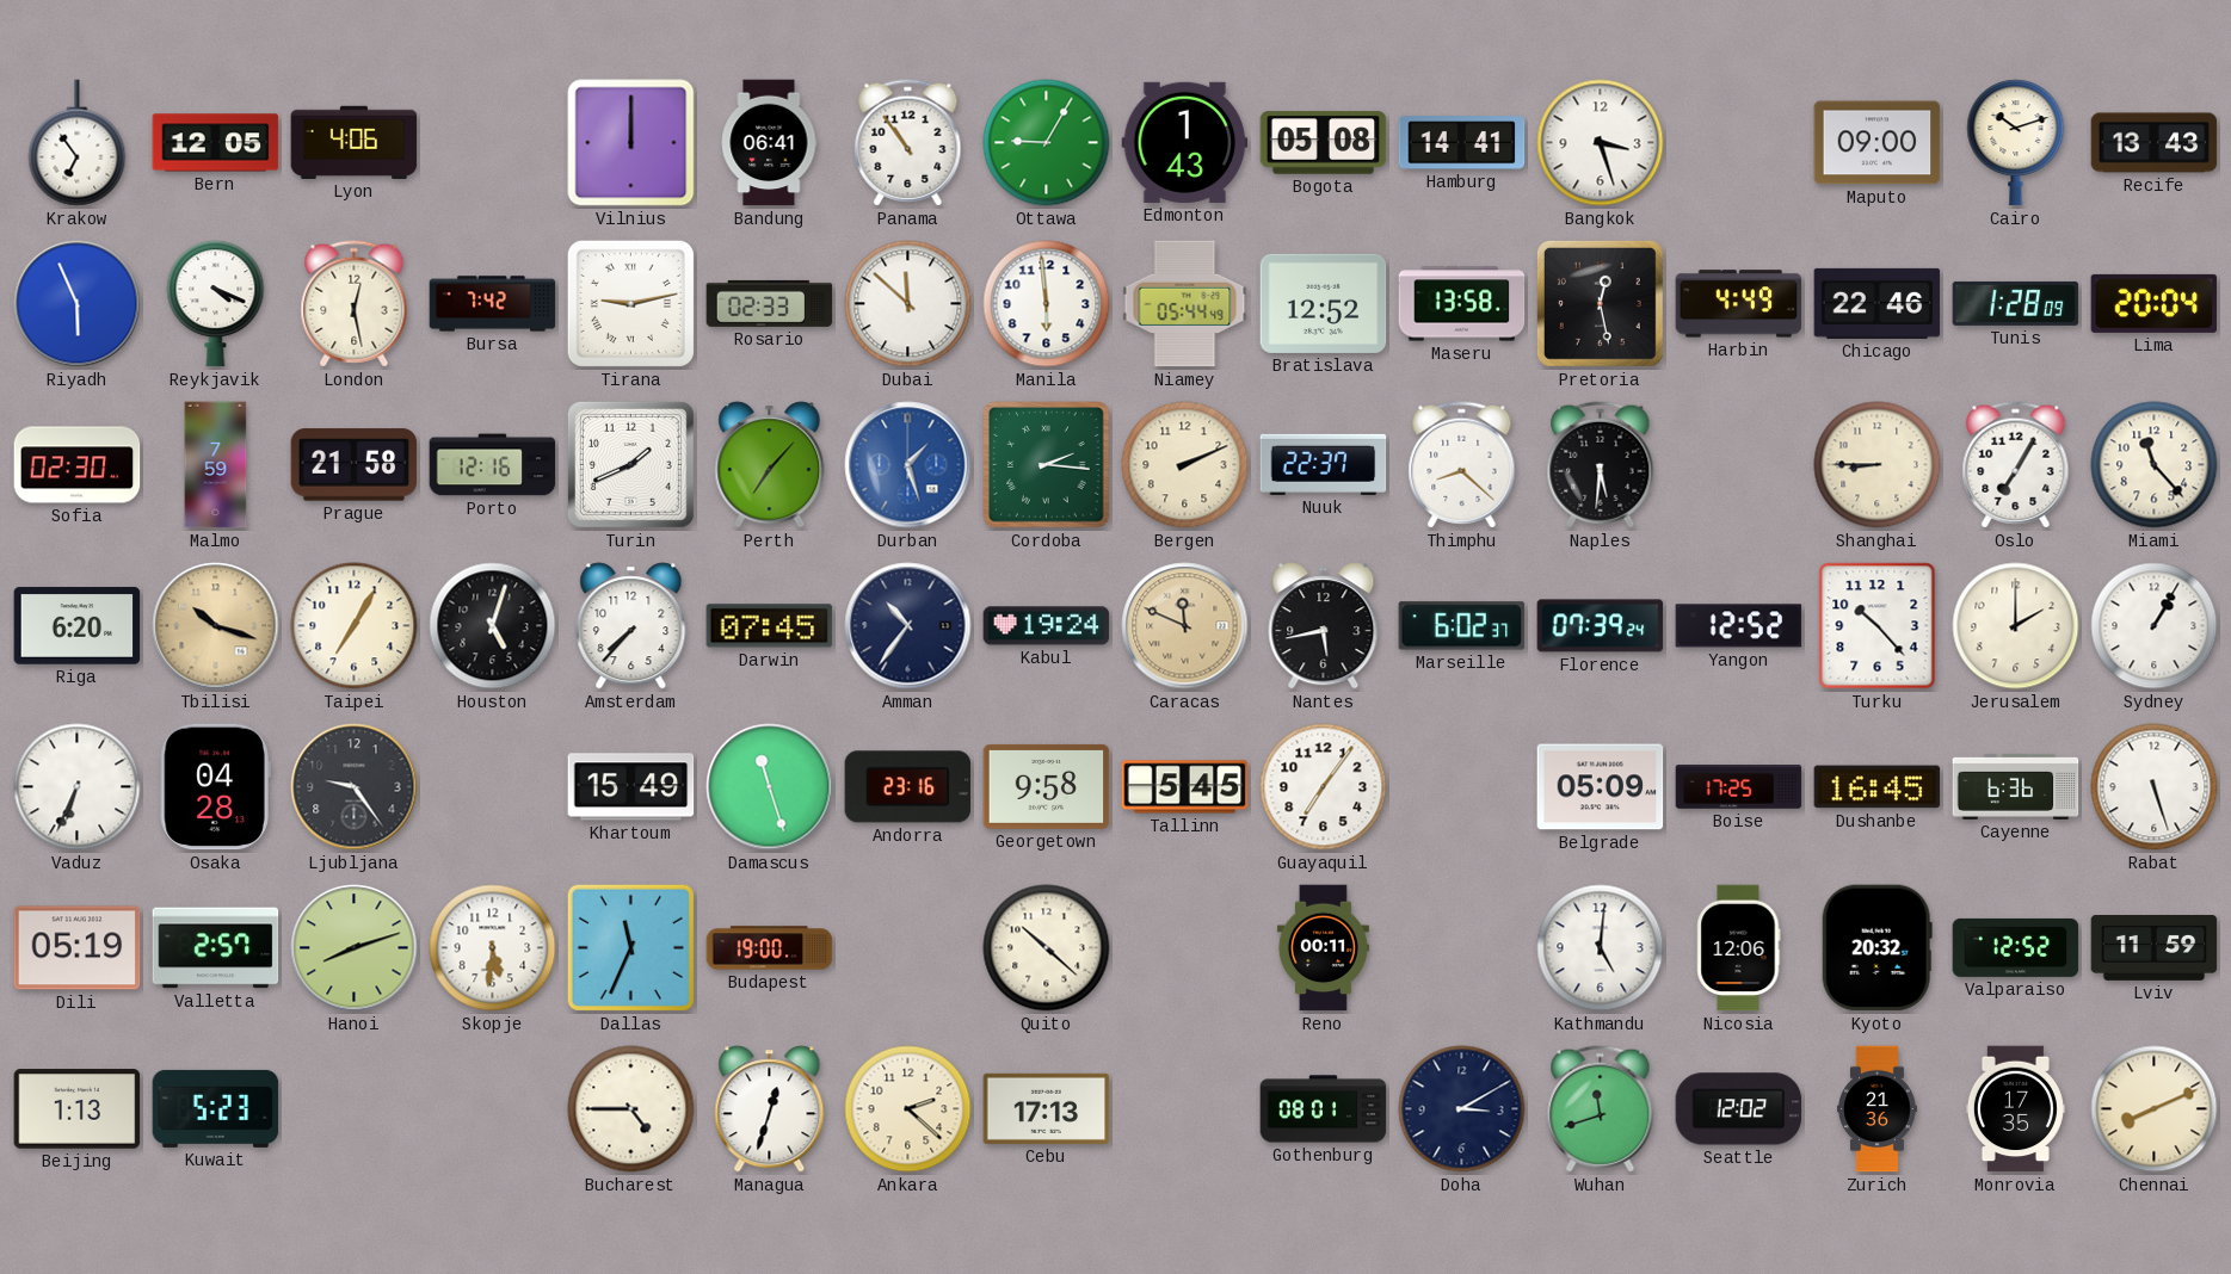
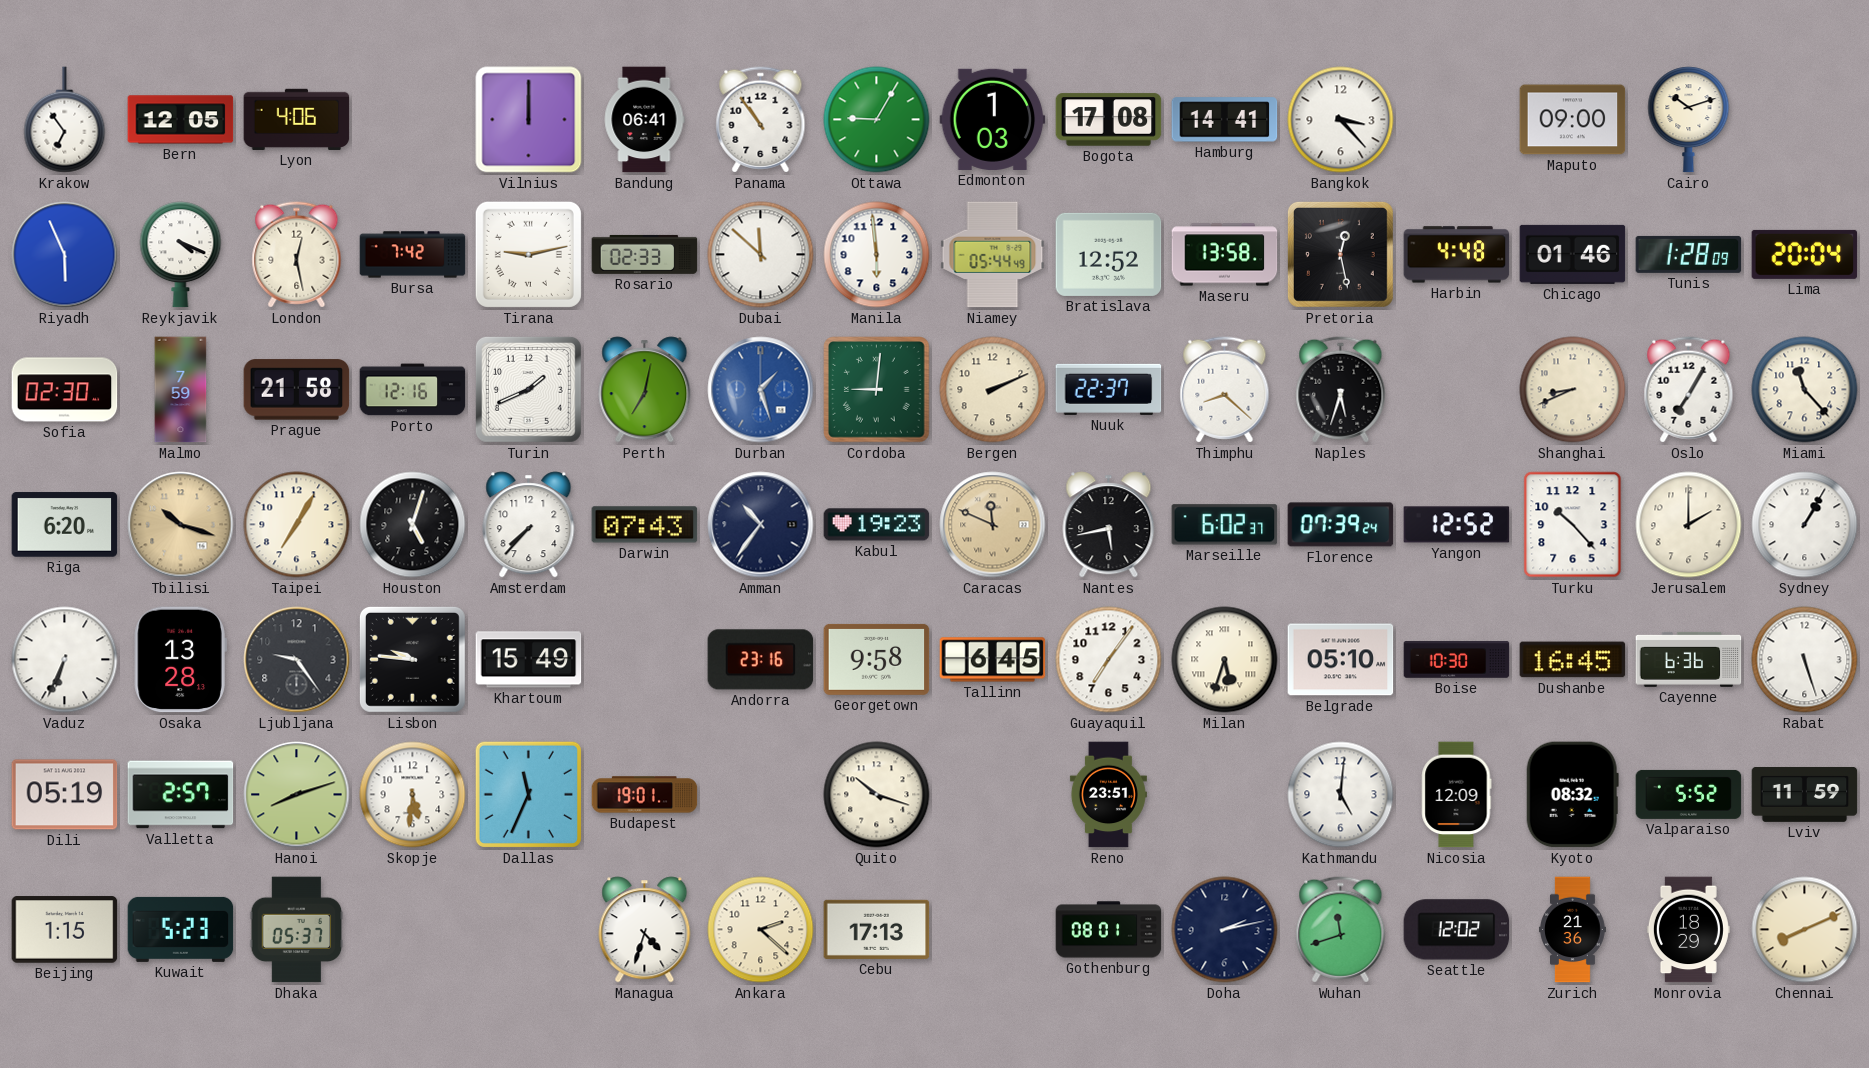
Edmonton: 1:43 -> 1:03 (993, 119)
Bogota: 05:08 -> 17:08 (1109, 120)
Bangkok: 3:27 -> 3:23 (1341, 120)
Recife: 13:43 -> none (2155, 143)
Harbin: 4:49 -> 4:48 (1457, 255)
Chicago: 22:46 -> 01:46 (1573, 254)
Perth: 7:07 -> 7:02 (645, 390)
Cordoba: 2:16 -> 9:01 (877, 390)
Naples: 5:31 -> 5:33 (1341, 390)
Shanghai: 8:45 -> 8:41 (1573, 390)
Darwin: 07:45 -> 07:43 (645, 525)
Kabul: 19:24 -> 19:23 (877, 525)
Osaka: 04:28 -> 13:28 (180, 660)
Lisbon: none -> 9:46 (412, 659)
Damascus: 11:27 -> none (770, 787)
Tallinn: 5:45 -> 6:45 (993, 660)
Milan: none -> 5:33 (1225, 660)
Belgrade: 05:09 -> 05:10 (1341, 660)
Boise: 17:25 -> 10:30 (1457, 660)
Budapest: 19:00 -> 19:01 (645, 795)
Quito: 10:22 -> 10:18 (877, 795)
Reno: 00:11 -> 23:51 (1108, 795)
Nicosia: 12:06 -> 12:09 (1457, 795)
Kyoto: 20:32 -> 08:32 (1572, 795)
Valparaiso: 12:52 -> 5:52 (1689, 794)
Beijing: 1:13 -> 1:15 (65, 930)
Dhaka: none -> 05:37 (297, 930)
Bucharest: 4:45 -> none (631, 1109)
Managua: 12:33 -> 4:33 (645, 930)
Doha: 3:10 -> 2:13 (1225, 930)
Monrovia: 17:35 -> 18:29 (1688, 930)
